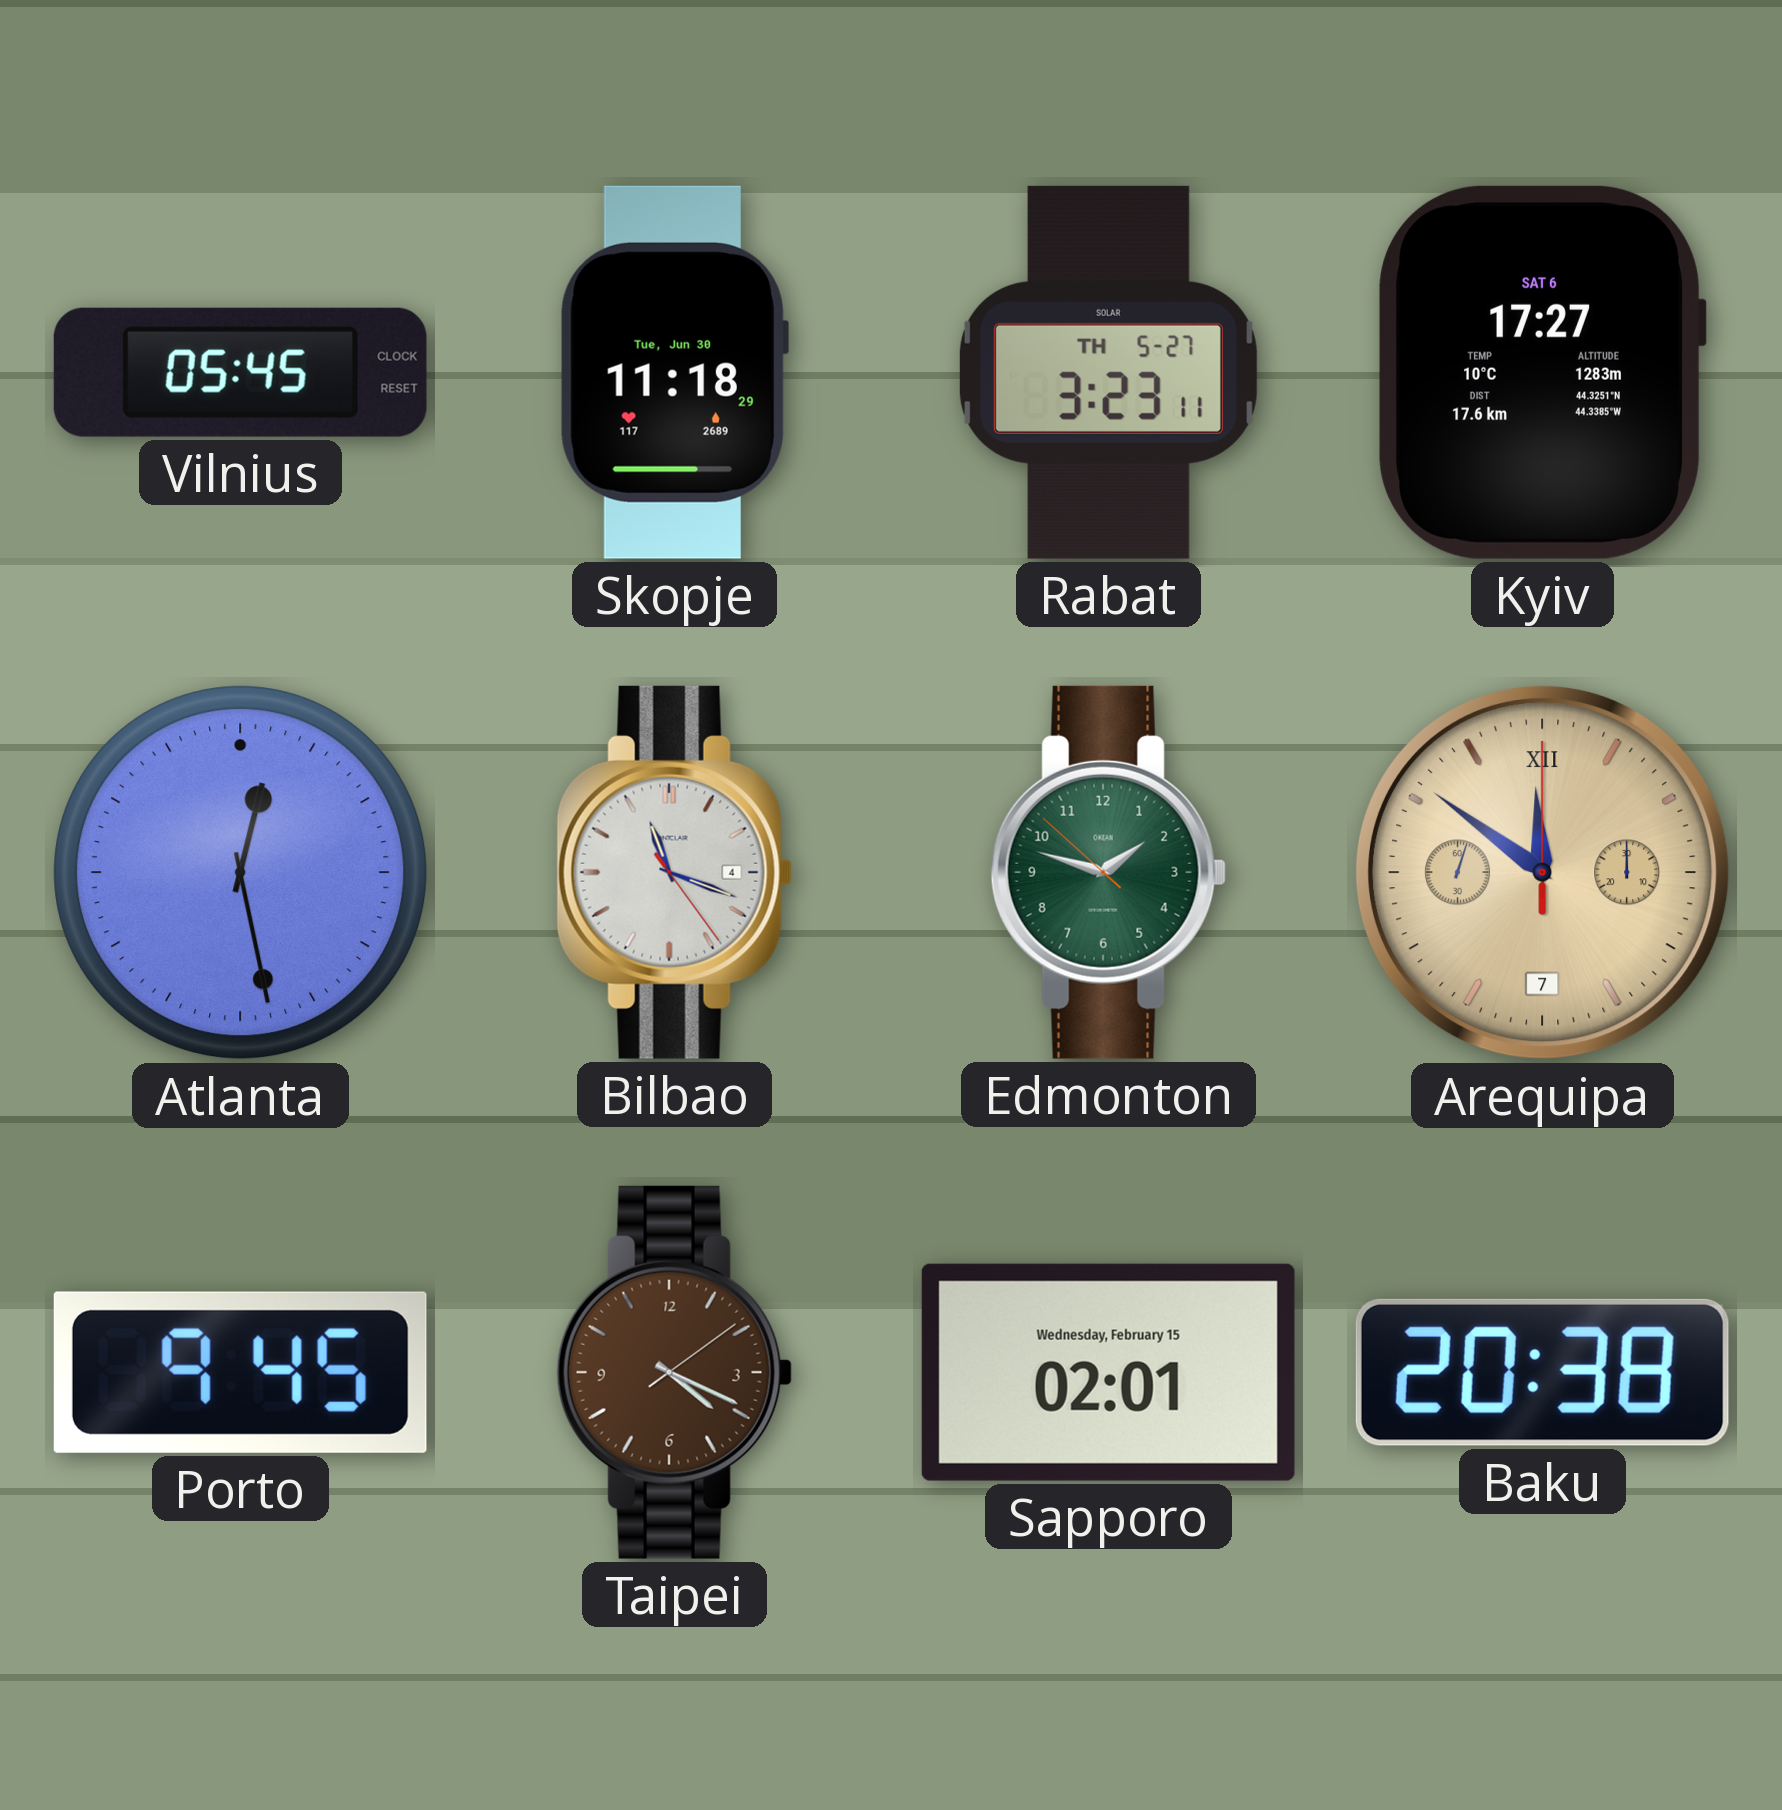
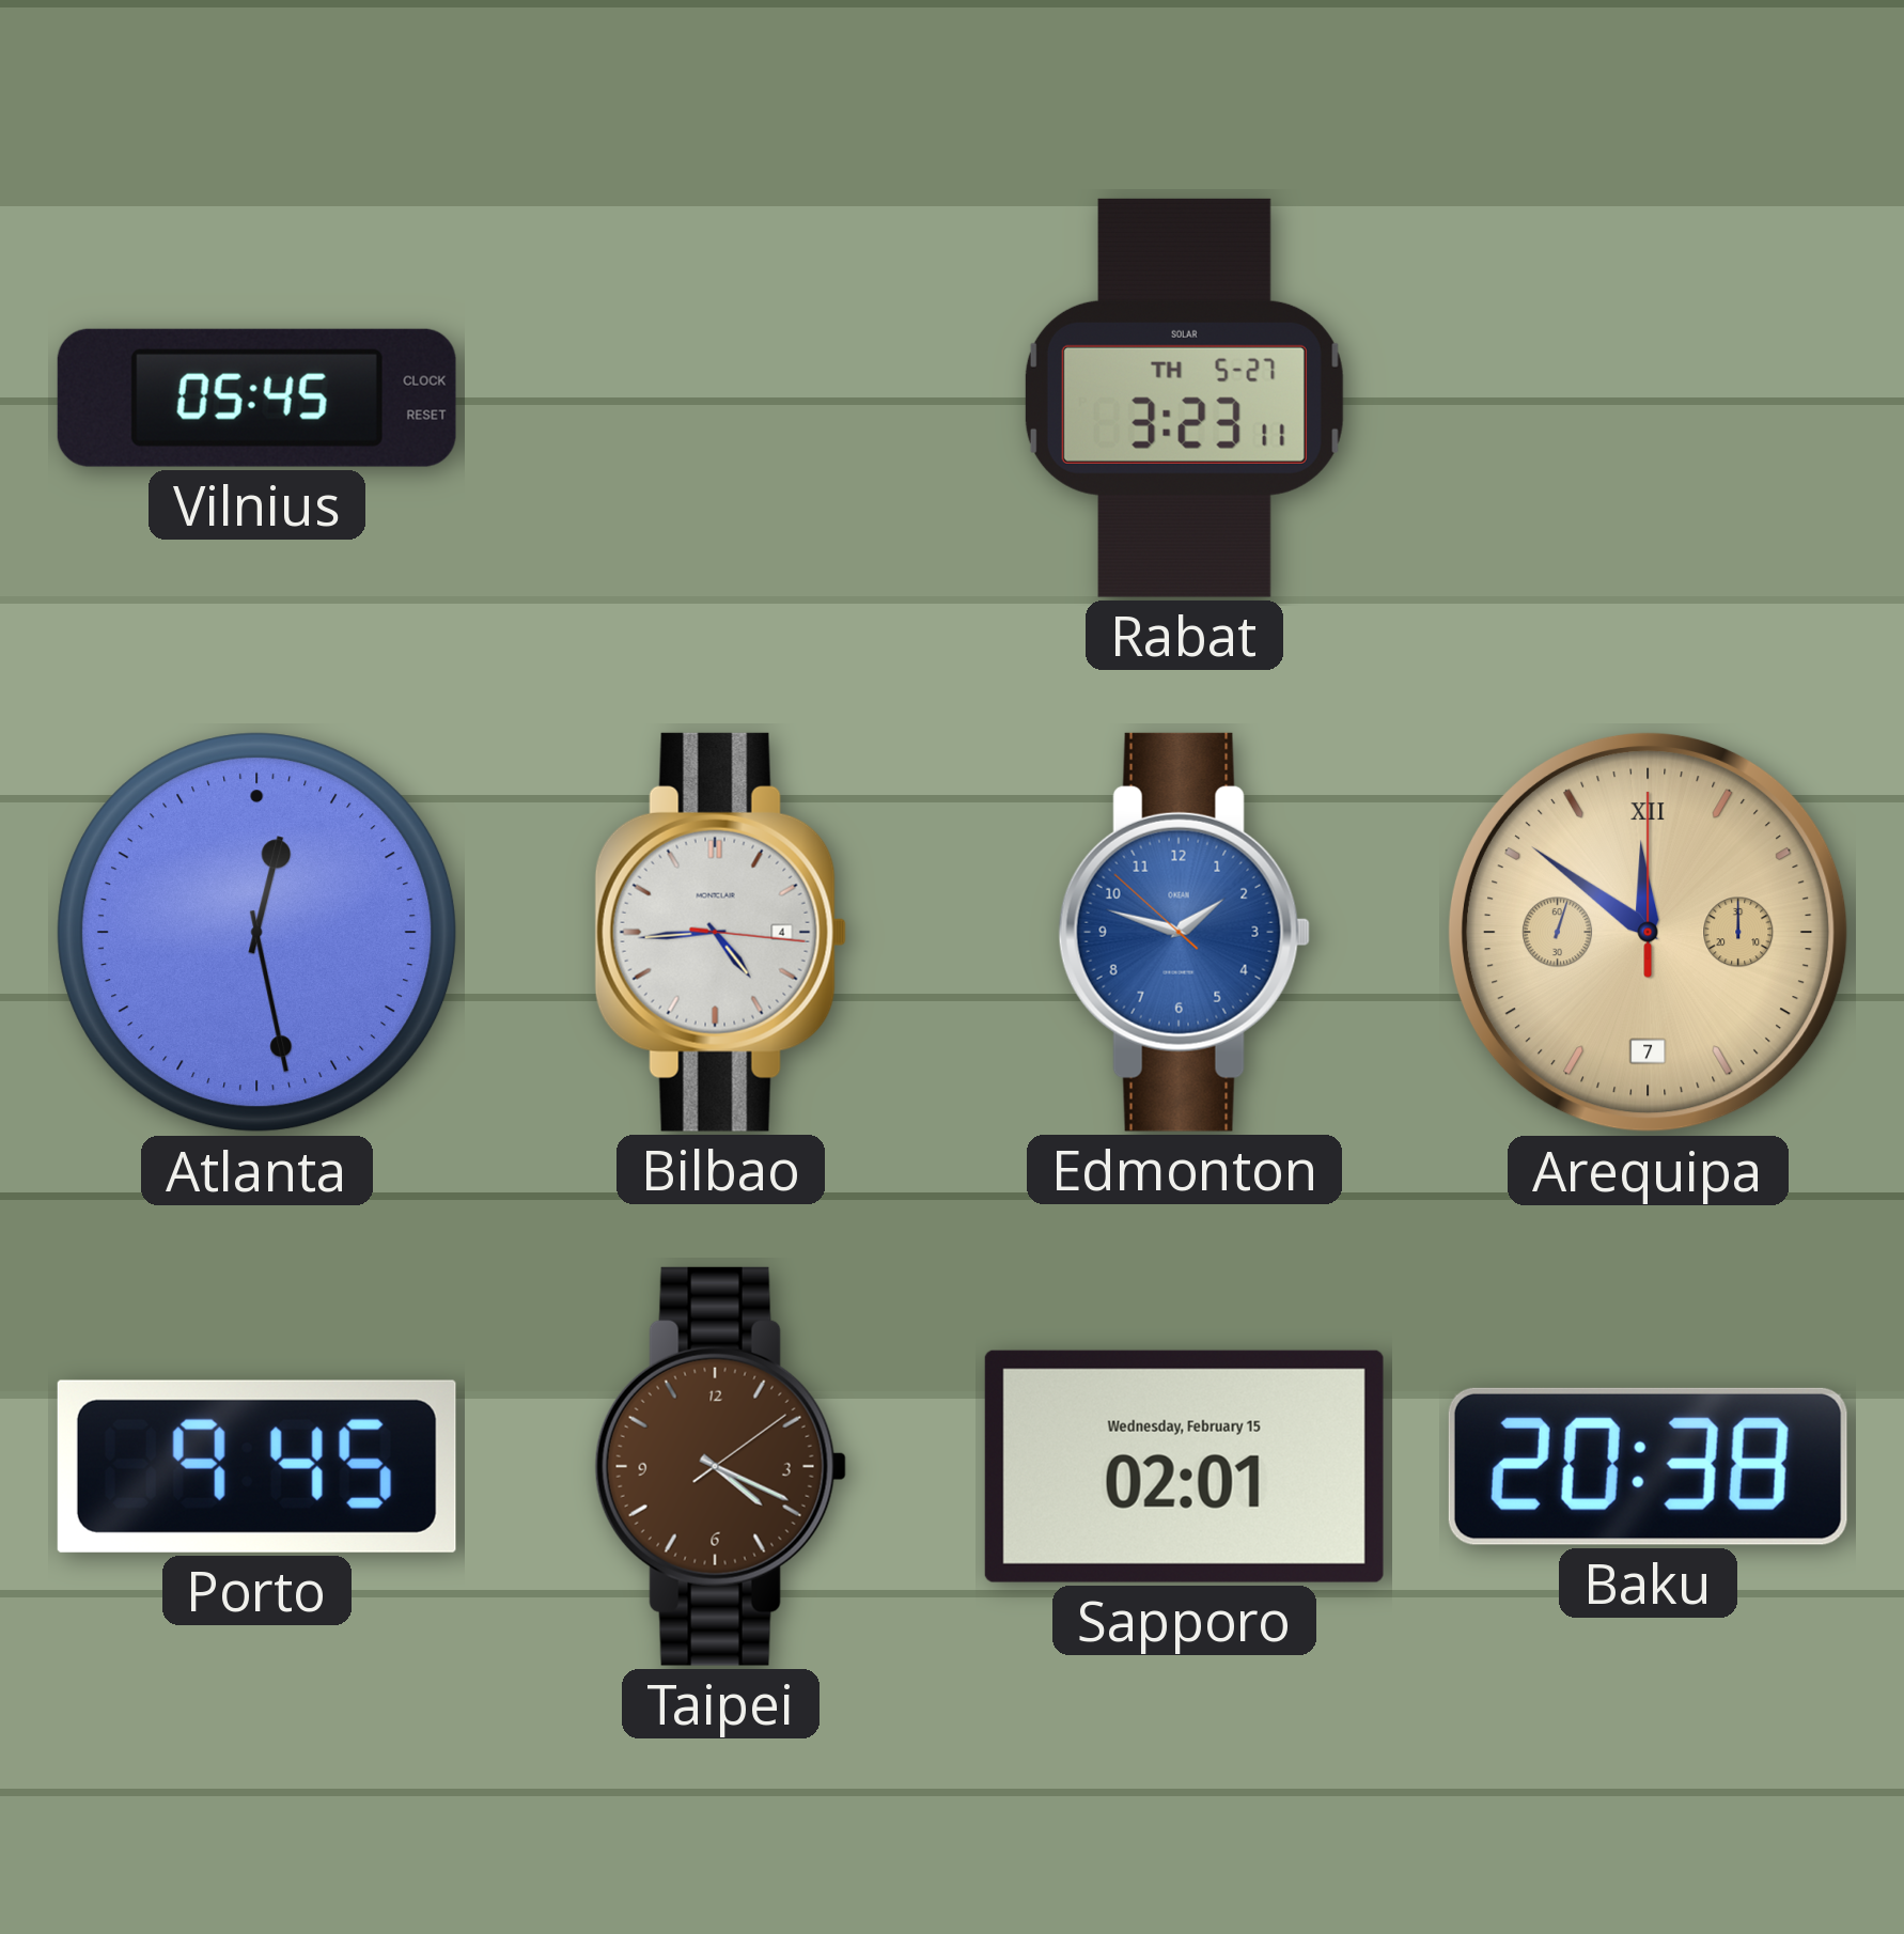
Skopje: 11:18 -> none (674, 372)
Kyiv: 17:27 -> none (1542, 372)
Bilbao: 11:18 -> 4:44 (720, 932)
Edmonton dial: green -> blue (1184, 932)
